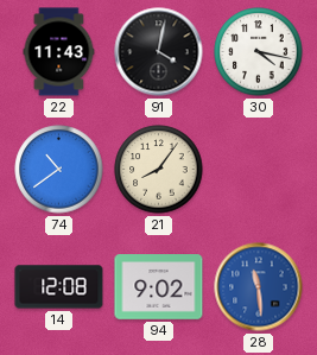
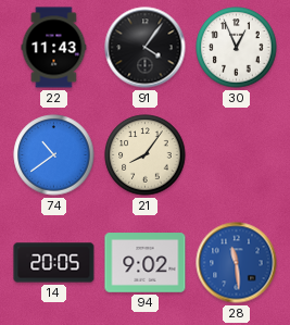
91: 4:02 -> 4:06 (146, 48)
30: 4:17 -> 12:56 (237, 48)
14: 12:08 -> 20:05 (54, 263)
